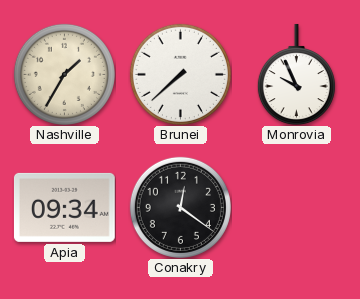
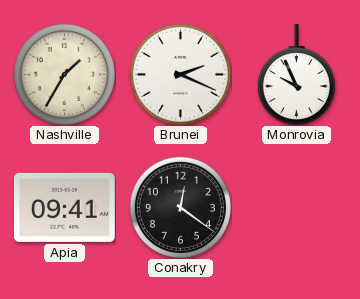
Brunei: 7:38 -> 2:19 (180, 74)
Apia: 09:34 -> 09:41 (64, 207)
